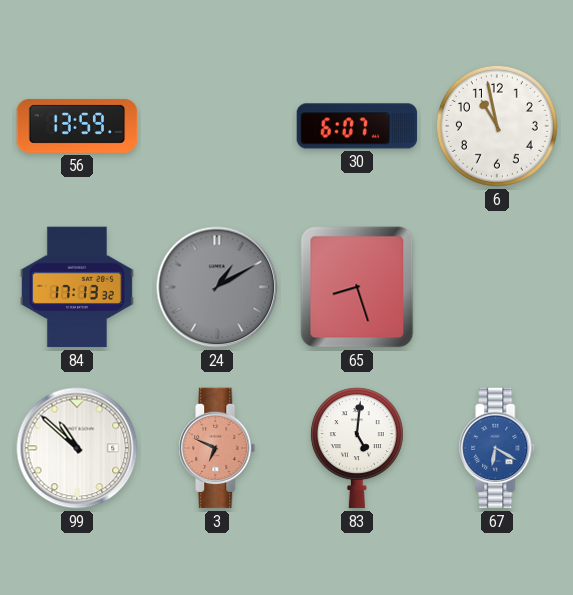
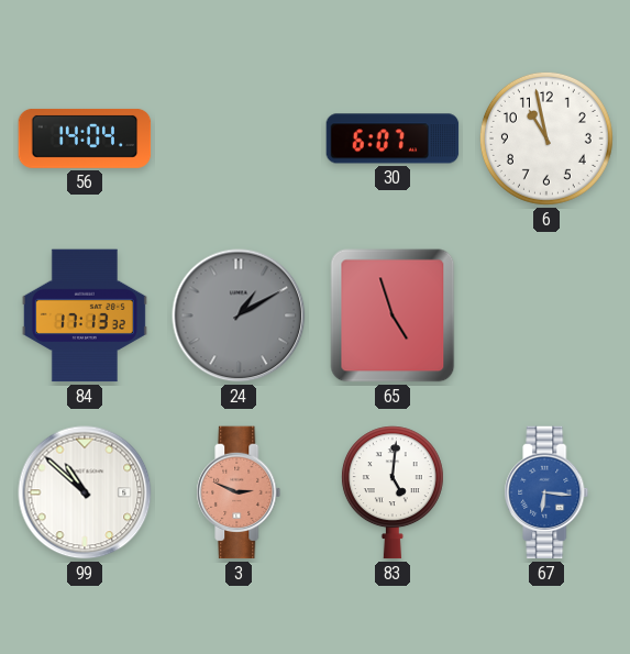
56: 13:59 -> 14:04 (85, 138)
65: 8:27 -> 4:57 (393, 315)
3: 6:49 -> 2:49 (239, 492)
67: 6:20 -> 6:16 (546, 492)
